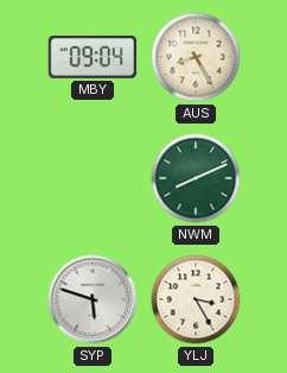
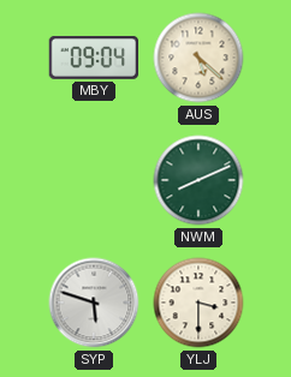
AUS: 8:25 -> 5:22 (198, 58)
YLJ: 3:25 -> 3:30 (198, 303)
